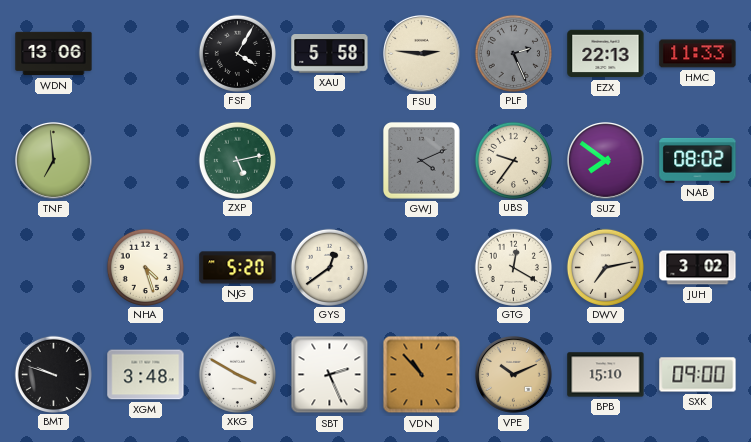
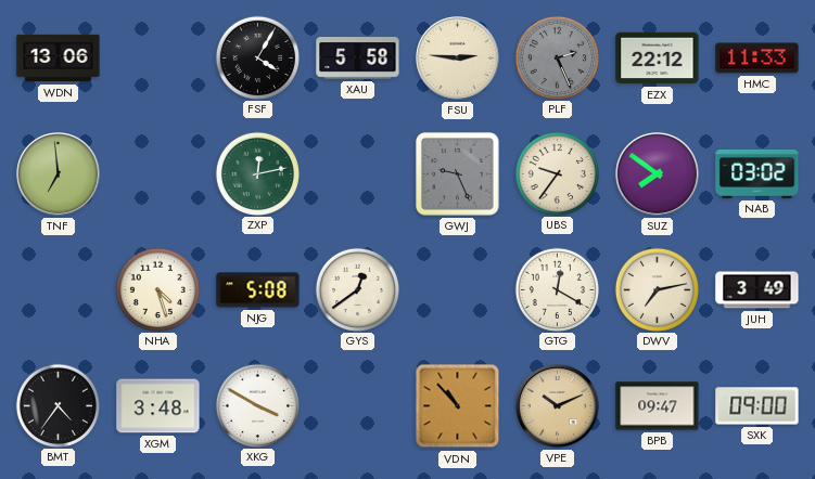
EZX: 22:13 -> 22:12 (658, 59)
ZXP: 5:13 -> 12:13 (257, 173)
GWJ: 4:11 -> 9:26 (457, 173)
NAB: 08:02 -> 03:02 (757, 173)
NJG: 5:20 -> 5:08 (258, 290)
JUH: 3:02 -> 3:49 (757, 290)
BMT: 9:48 -> 4:36 (58, 405)
SBT: 2:26 -> none (330, 375)
BPB: 15:10 -> 09:47 (658, 406)
